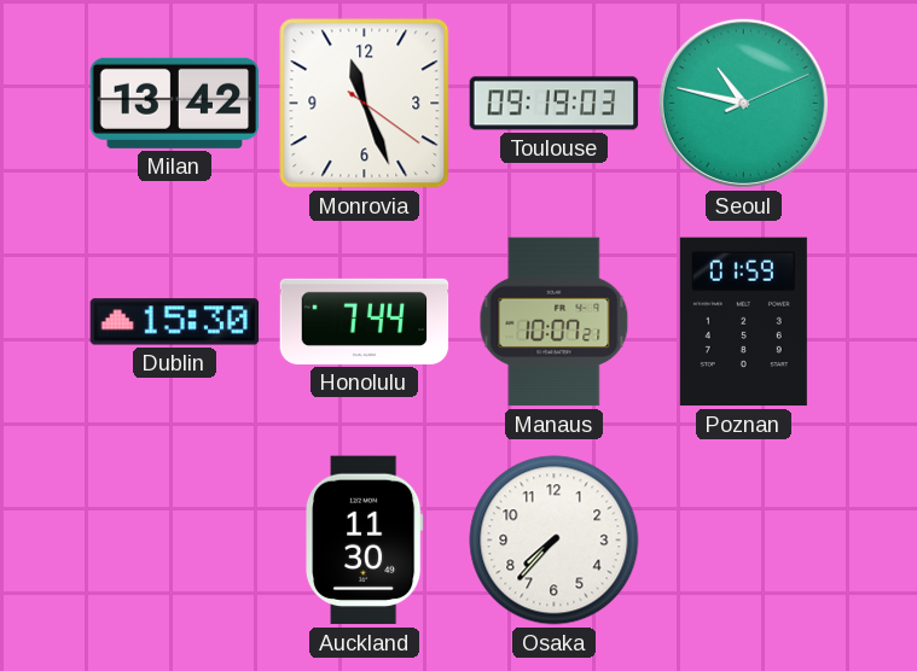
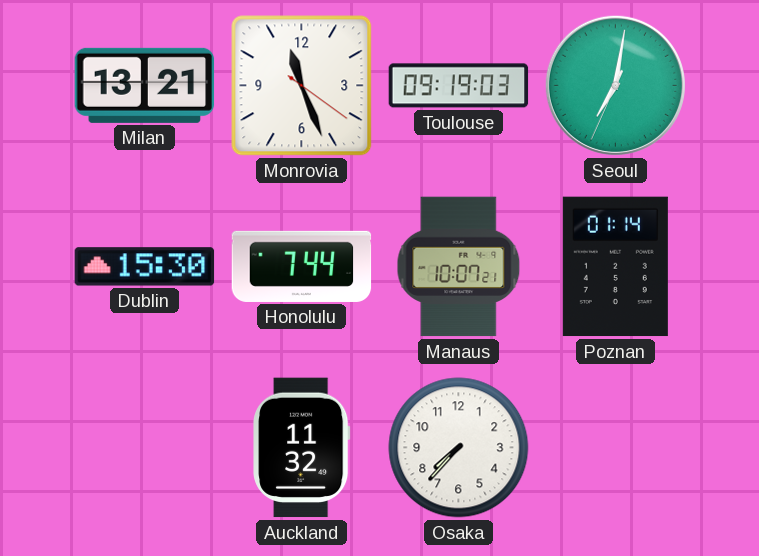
Milan: 13:42 -> 13:21 (145, 85)
Seoul: 10:47 -> 7:01 (615, 85)
Poznan: 01:59 -> 01:14 (615, 267)
Auckland: 11:30 -> 11:32 (302, 448)
